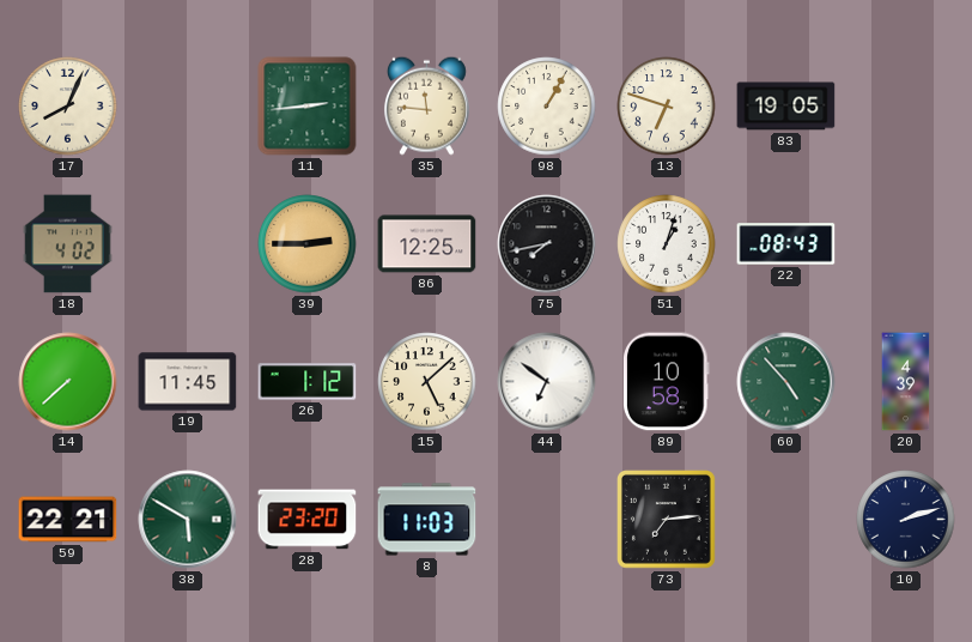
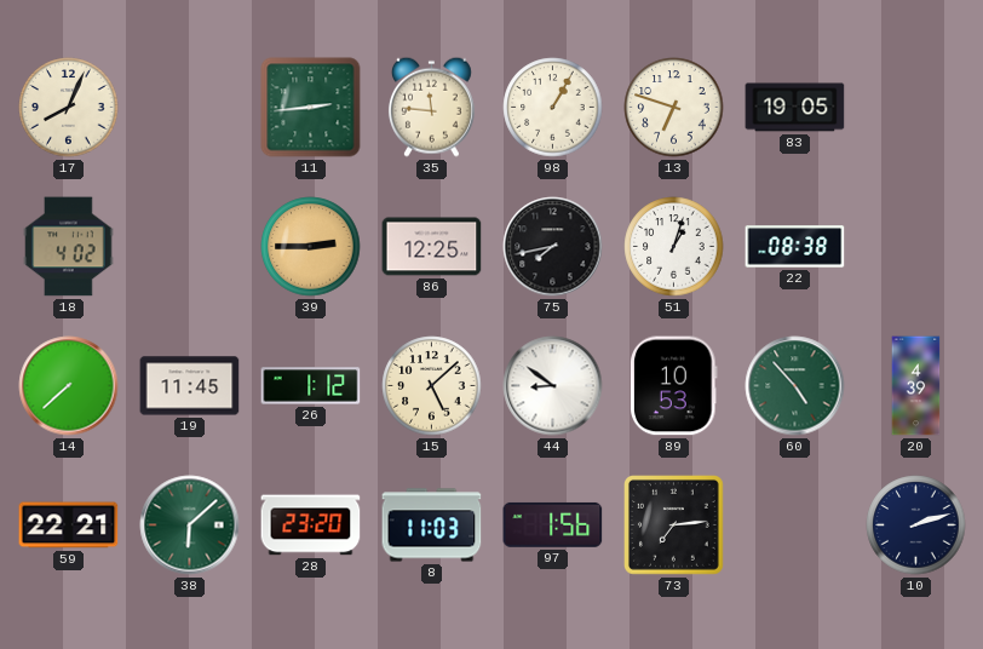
22: 08:43 -> 08:38 (795, 247)
44: 6:51 -> 8:51 (553, 386)
89: 10:58 -> 10:53 (674, 386)
38: 5:50 -> 6:08 (190, 525)
97: none -> 1:56 (553, 524)
